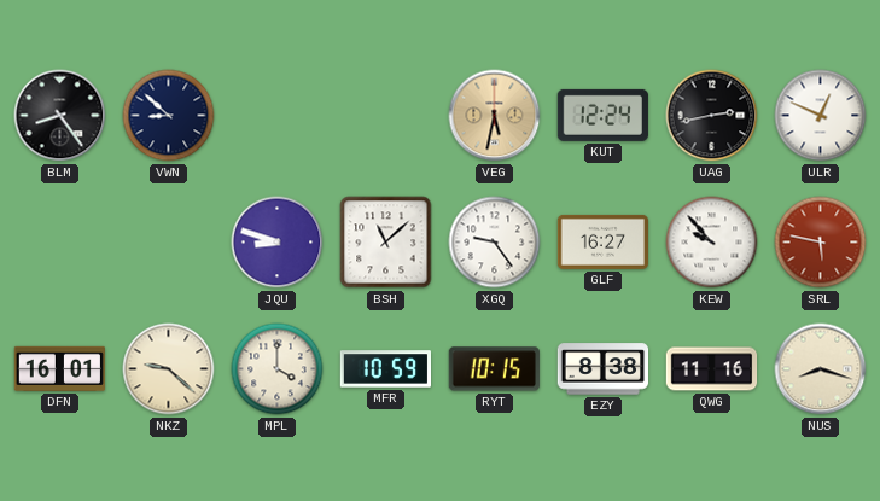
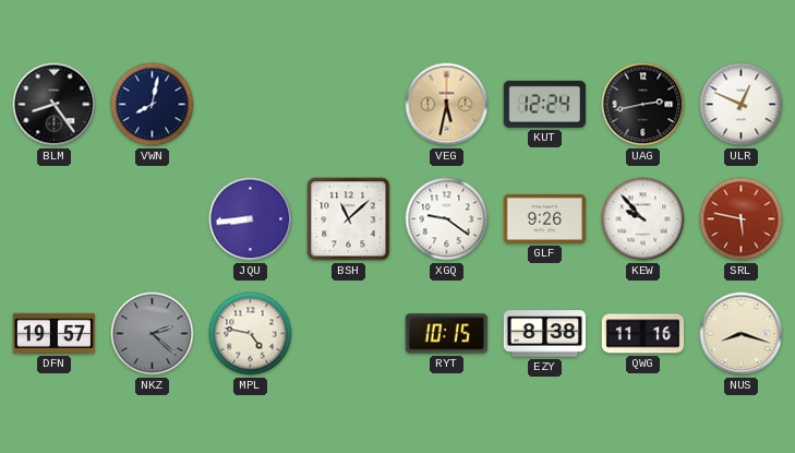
VWN: 8:52 -> 8:02 (153, 105)
JQU: 8:48 -> 8:44 (251, 219)
XGQ: 9:24 -> 9:21 (447, 219)
GLF: 16:27 -> 9:26 (545, 218)
DFN: 16:01 -> 19:57 (53, 333)
NKZ: 9:22 -> 2:22 (153, 334)
NKZ dial: cream -> grey (153, 334)
MPL: 4:00 -> 4:47 (251, 334)
MFR: 10:59 -> none (386, 369)
